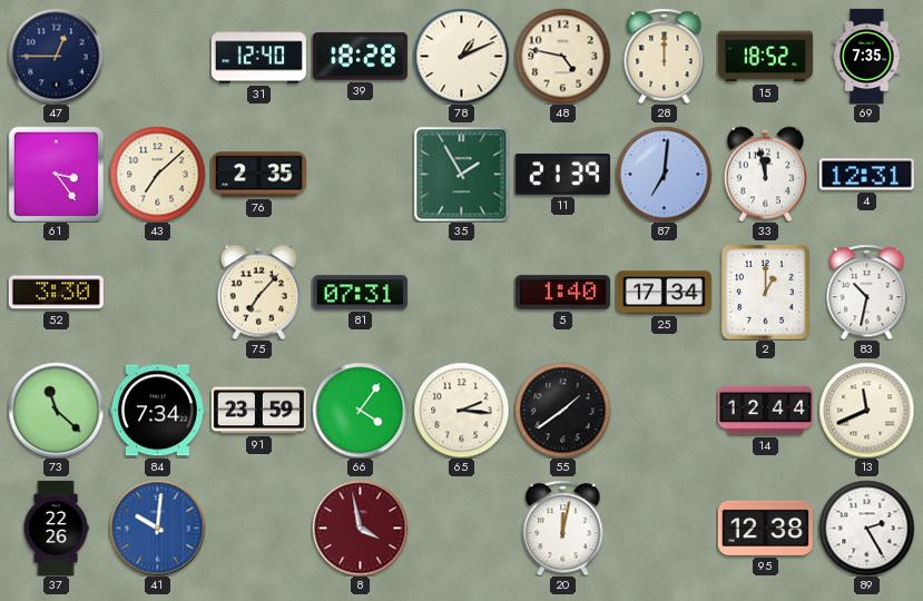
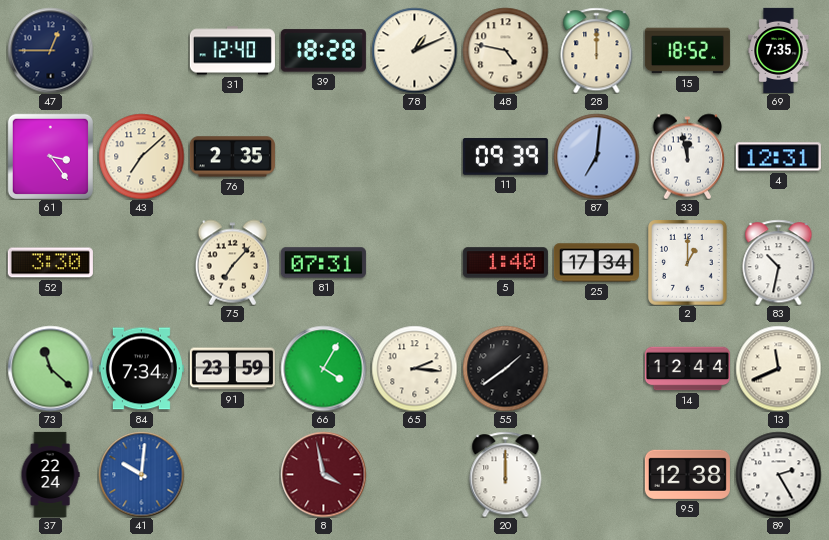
35: 1:55 -> none (461, 174)
11: 21:39 -> 09:39 (505, 157)
66: 4:06 -> 4:05 (323, 368)
37: 22:26 -> 22:24 (50, 474)
20: 12:02 -> 12:00 (506, 474)
